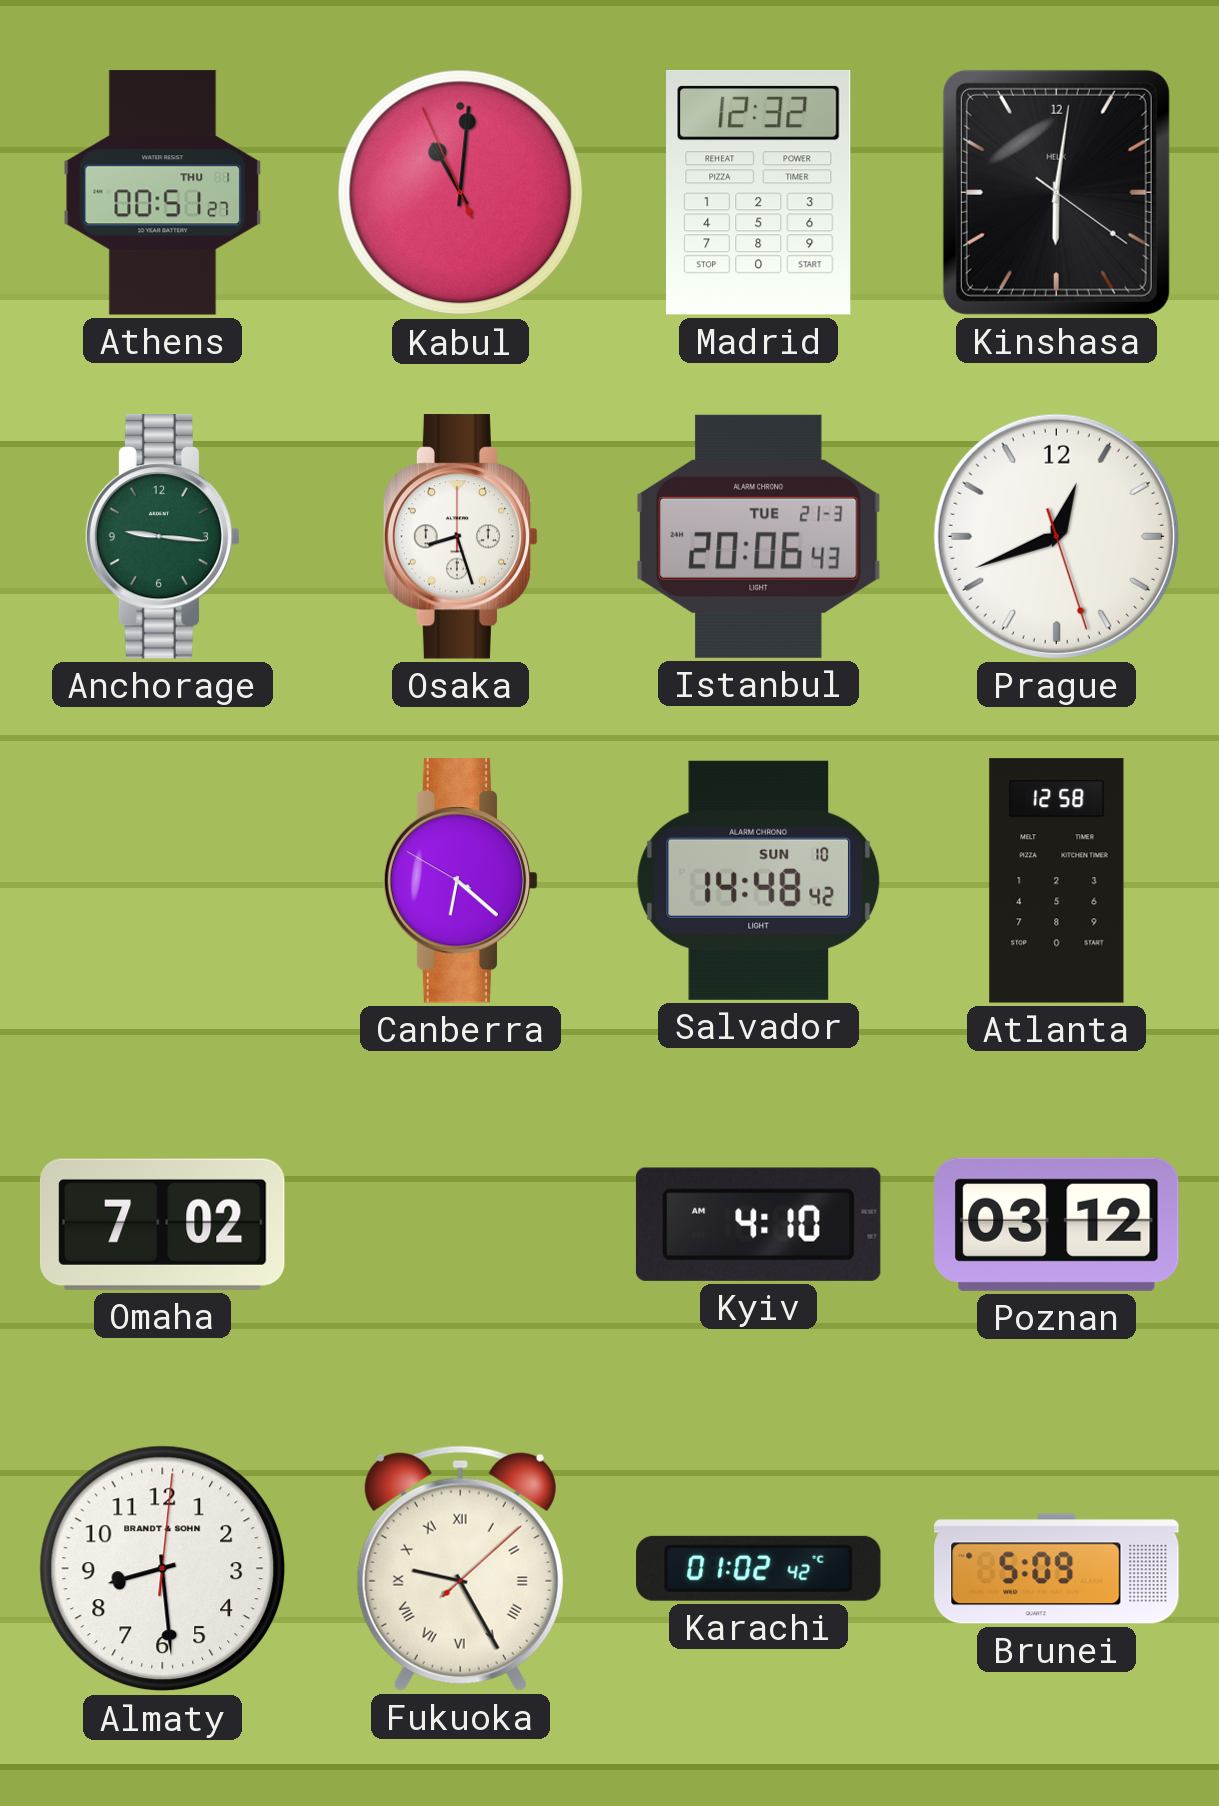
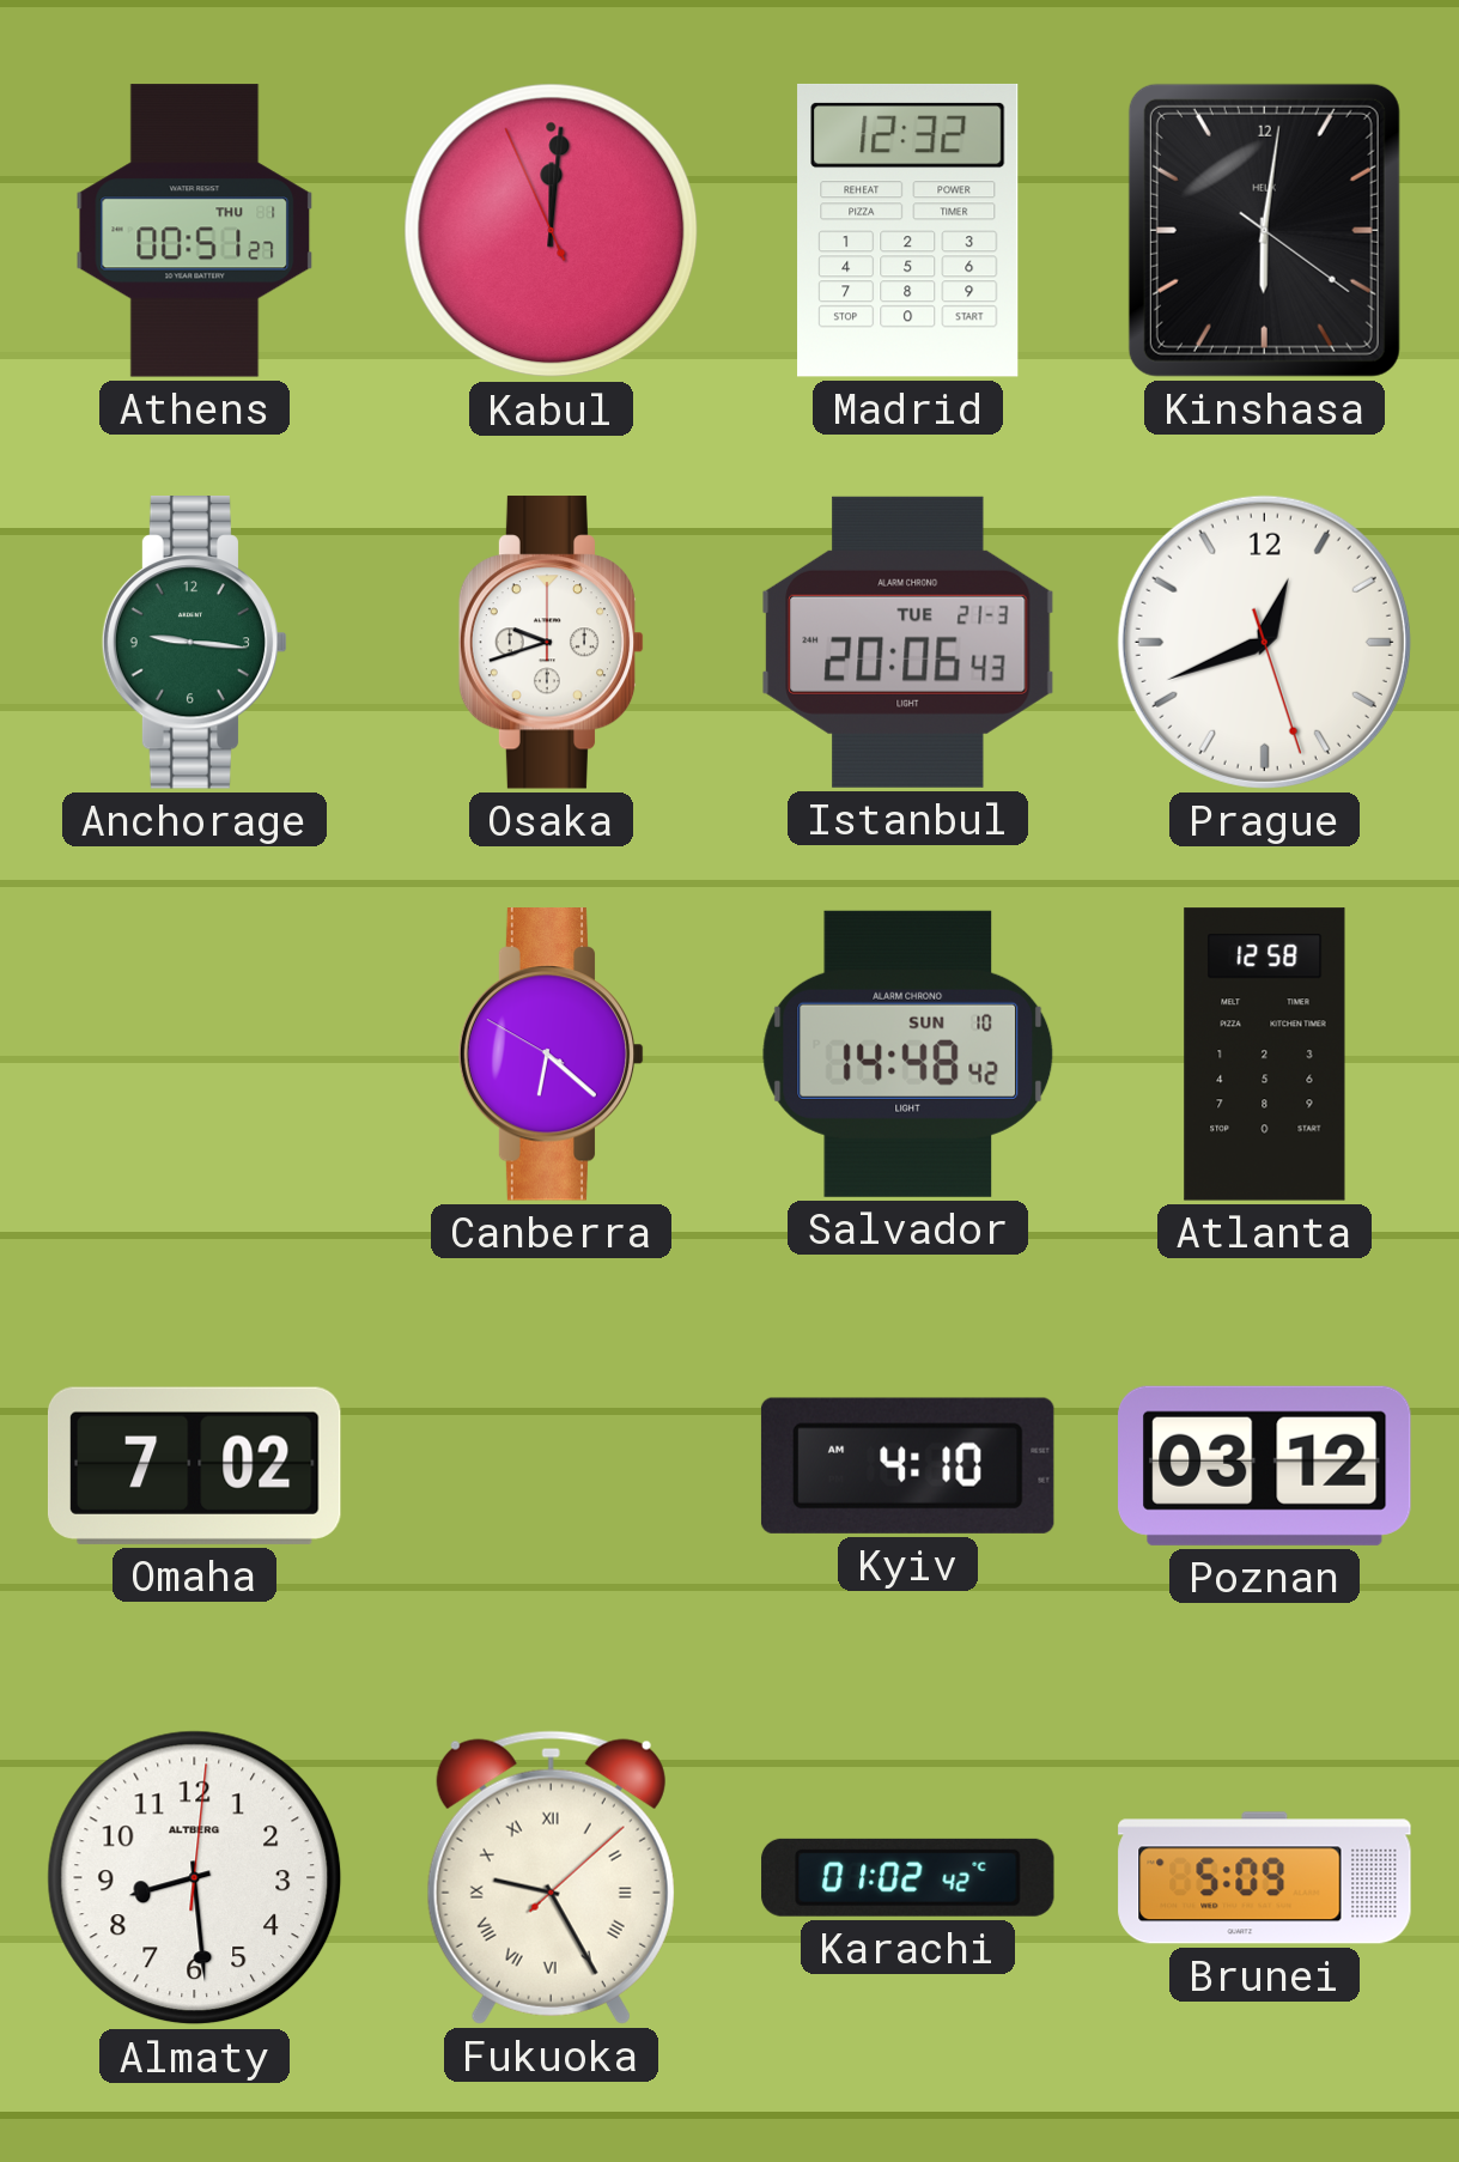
Kabul: 11:00 -> 12:00 (552, 231)
Osaka: 8:27 -> 9:42 (552, 643)
Almaty brand: BRANDT & SOHN -> ALTBERG (195, 1878)
